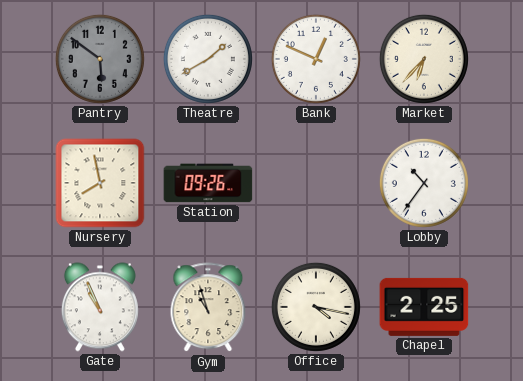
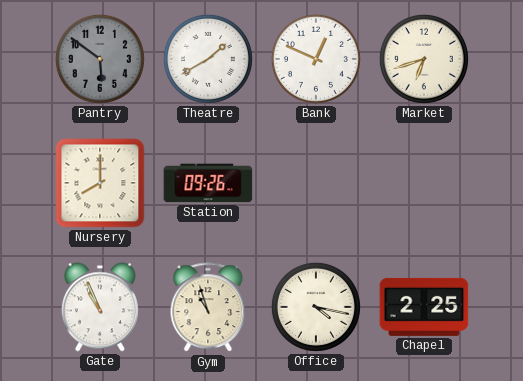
Market: 6:37 -> 6:42 (424, 59)
Nursery: 7:58 -> 8:00 (100, 183)
Lobby: 10:36 -> none (424, 183)
